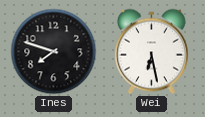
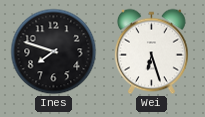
Wei: 6:28 -> 6:27 (151, 52)
